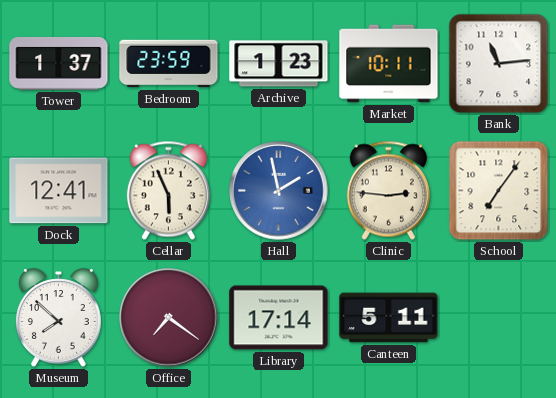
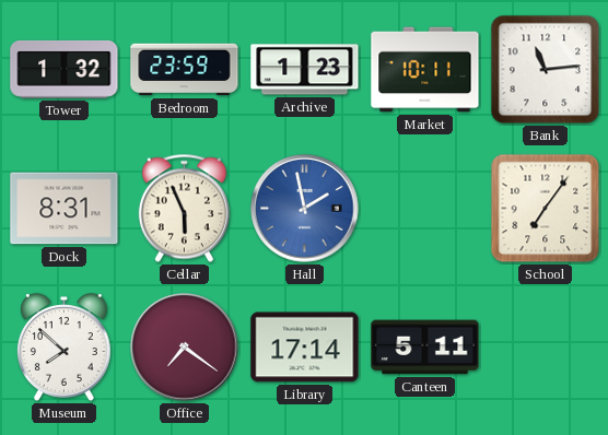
Tower: 1:37 -> 1:32 (65, 69)
Dock: 12:41 -> 8:31 (65, 209)
Clinic: 2:46 -> none (388, 191)
